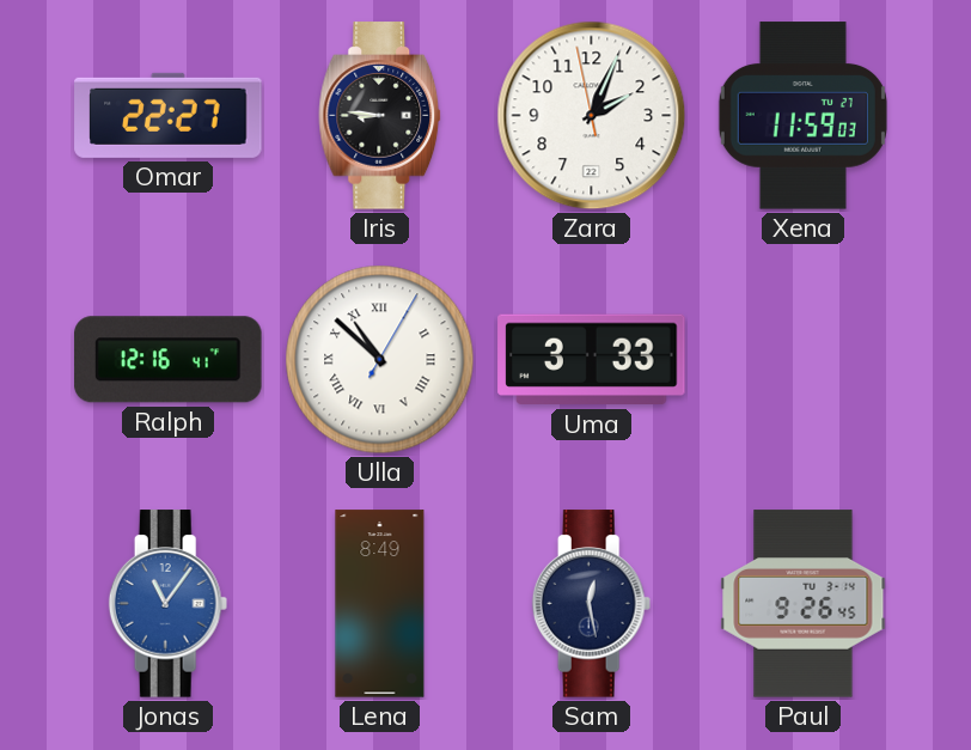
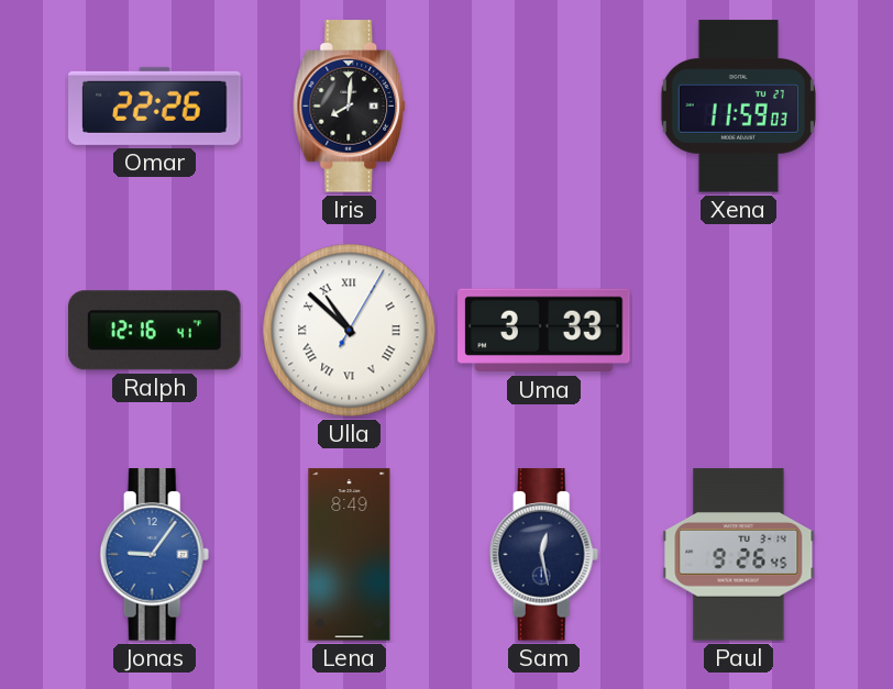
Omar: 22:27 -> 22:26 (155, 105)
Iris: 8:46 -> 8:01 (350, 107)
Zara: 2:03 -> none (592, 116)
Jonas: 11:06 -> 9:06 (155, 555)
